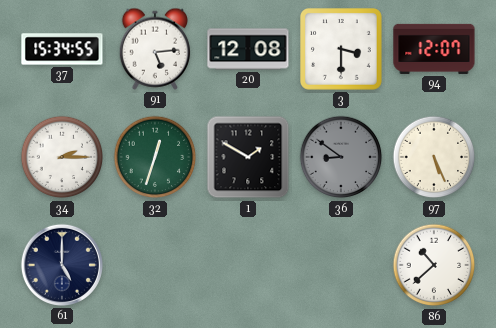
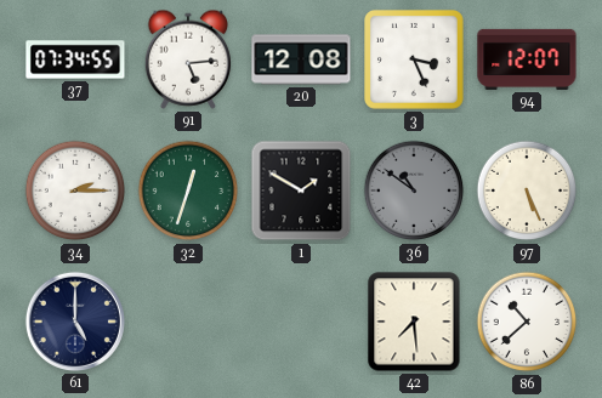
37: 15:34 -> 07:34 (75, 59)
3: 3:30 -> 3:26 (415, 61)
36: 8:51 -> 10:51 (414, 191)
42: none -> 7:29 (414, 322)
